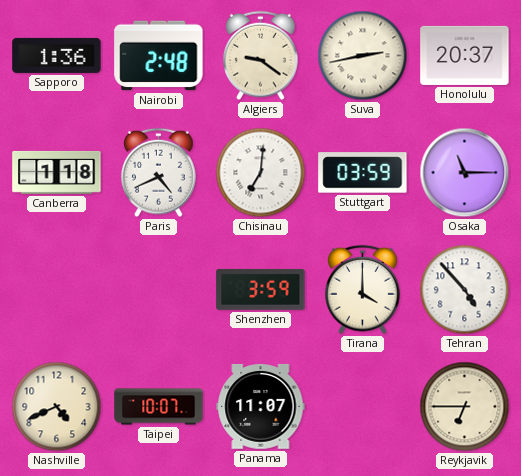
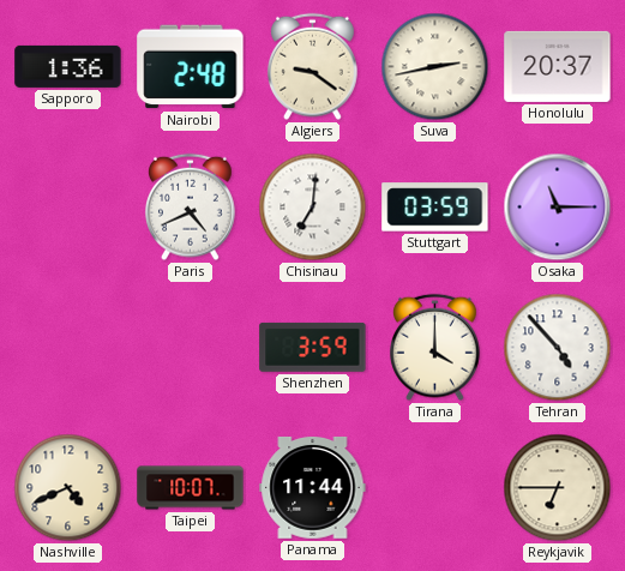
Canberra: 1:18 -> none (57, 172)
Panama: 11:07 -> 11:44 (313, 487)
